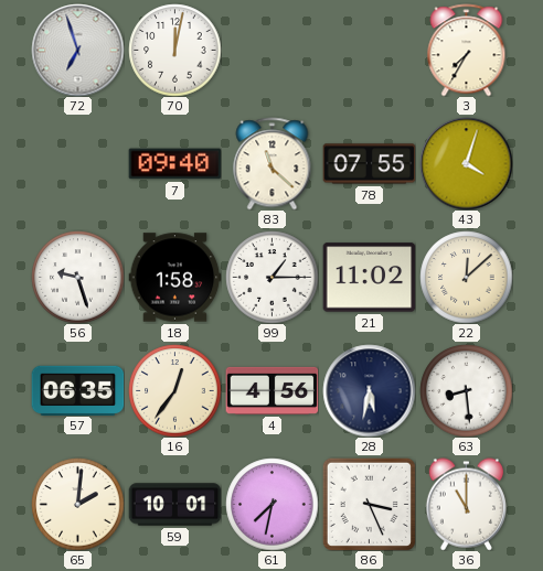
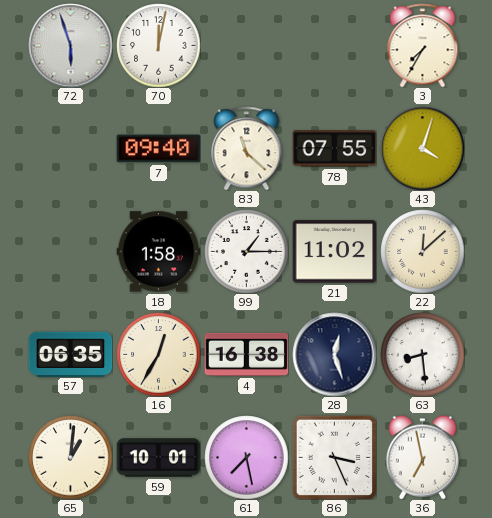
72: 6:57 -> 5:57 (70, 45)
56: 9:27 -> none (77, 277)
16: 12:36 -> 12:35 (158, 354)
4: 4:56 -> 16:38 (246, 354)
28: 5:32 -> 12:27 (334, 354)
65: 2:01 -> 1:01 (70, 457)
61: 7:32 -> 7:28 (246, 457)
36: 11:00 -> 6:58 (422, 457)
